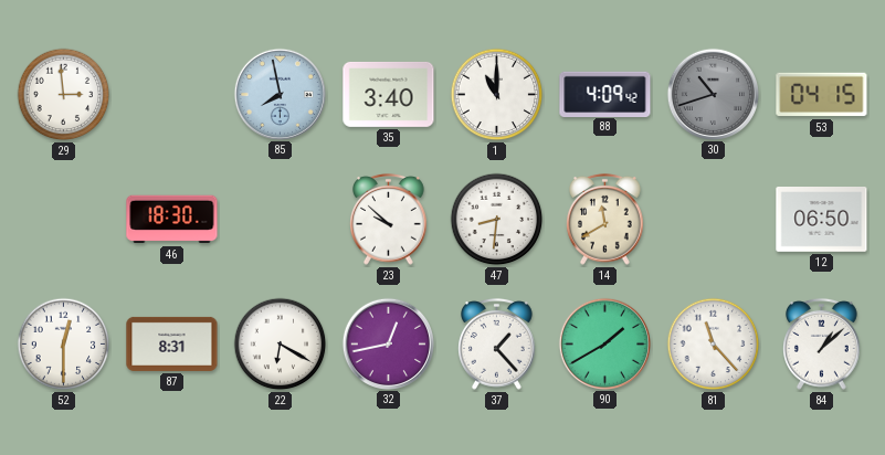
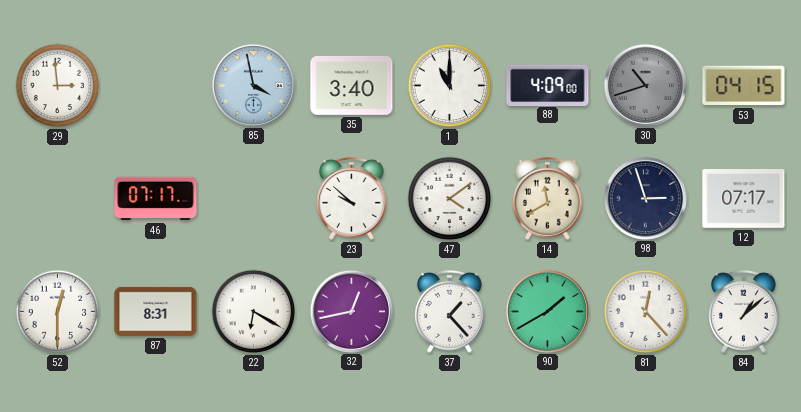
85: 7:58 -> 3:58 (253, 85)
88: 4:09:42 -> 4:09:00 (548, 85)
46: 18:30 -> 07:17 (156, 199)
47: 8:31 -> 4:09 (450, 199)
98: none -> 2:57 (645, 198)
12: 06:50 -> 07:17 (744, 199)
81: 11:23 -> 12:23 (646, 312)
